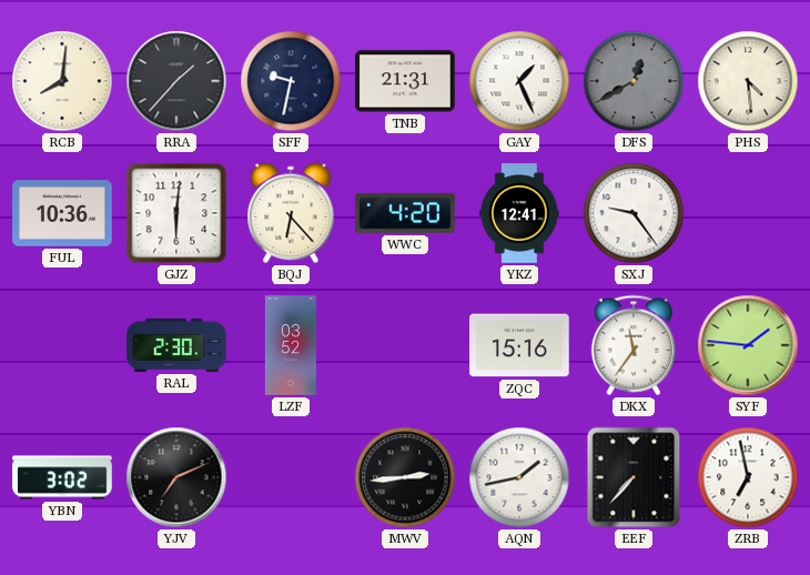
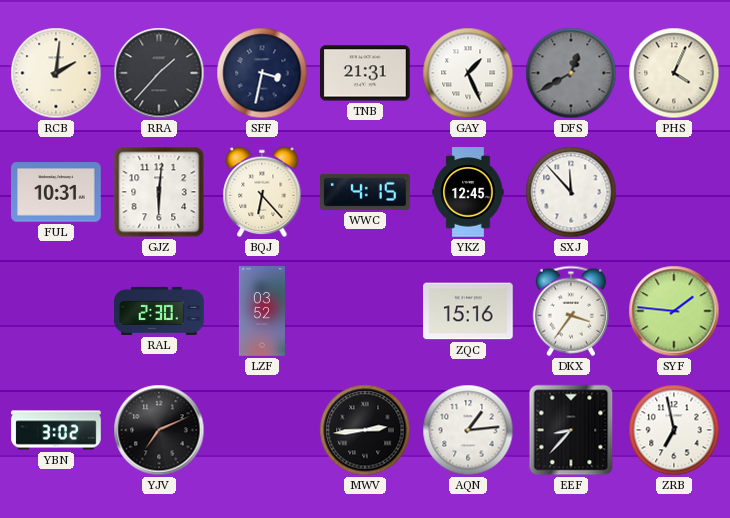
RCB: 8:01 -> 2:01 (56, 73)
SFF: 9:32 -> 3:32 (262, 73)
PHS: 4:29 -> 4:04 (674, 73)
FUL: 10:36 -> 10:31 (56, 192)
WWC: 4:20 -> 4:15 (365, 192)
YKZ: 12:41 -> 12:45 (468, 192)
SXJ: 9:24 -> 11:53 (571, 192)
DKX: 11:36 -> 3:36 (571, 311)
AQN: 1:43 -> 1:14 (468, 430)
EEF: 7:37 -> 8:37 (571, 430)
